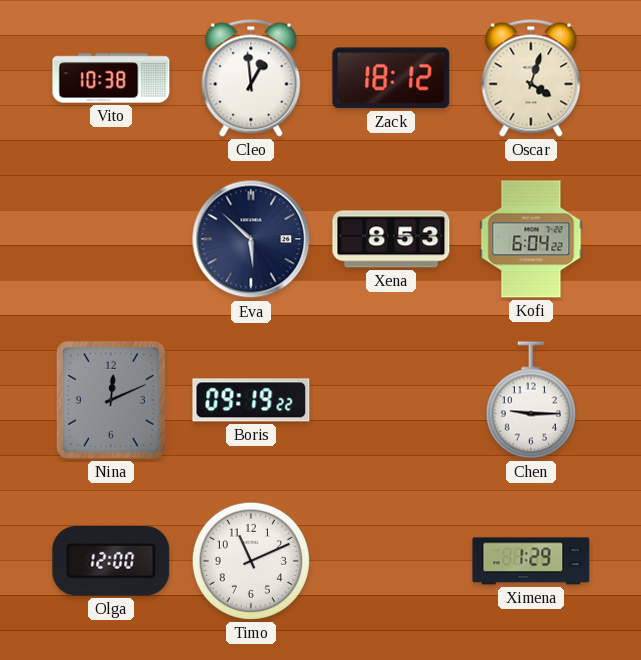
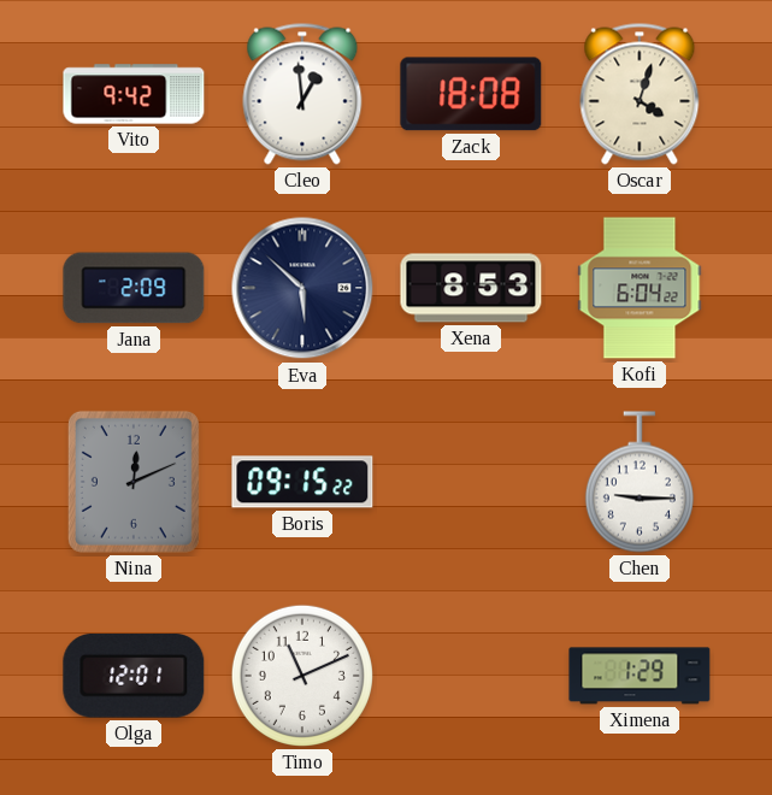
Vito: 10:38 -> 9:42 (134, 94)
Zack: 18:12 -> 18:08 (471, 94)
Jana: none -> 2:09 (134, 288)
Boris: 09:19 -> 09:15 (302, 482)
Olga: 12:00 -> 12:01 (134, 676)
